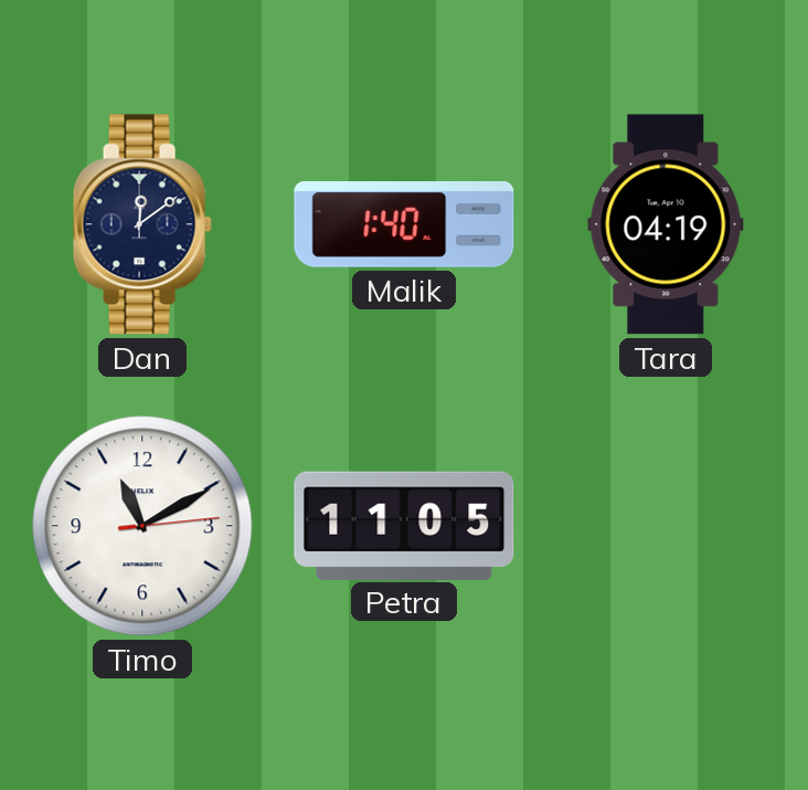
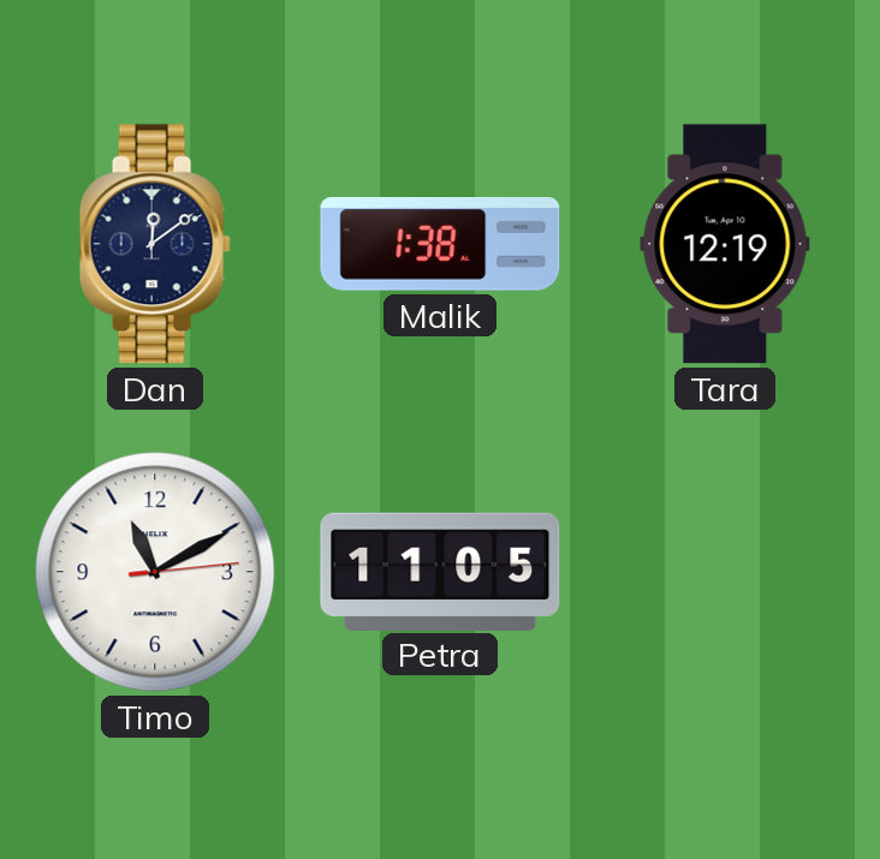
Malik: 1:40 -> 1:38 (440, 245)
Tara: 04:19 -> 12:19 (725, 244)
